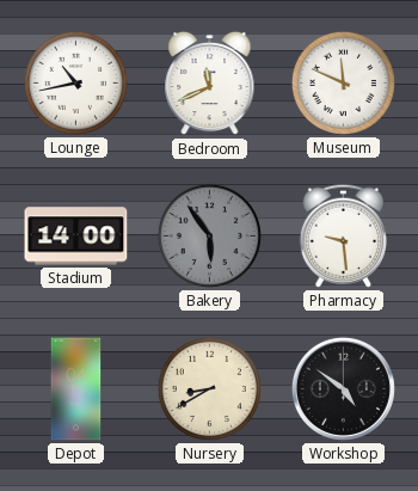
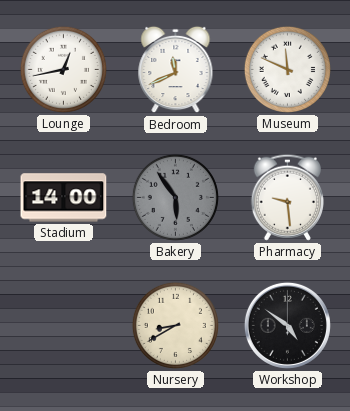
Lounge: 10:43 -> 12:43 (63, 69)
Depot: 04:11 -> none (76, 389)
